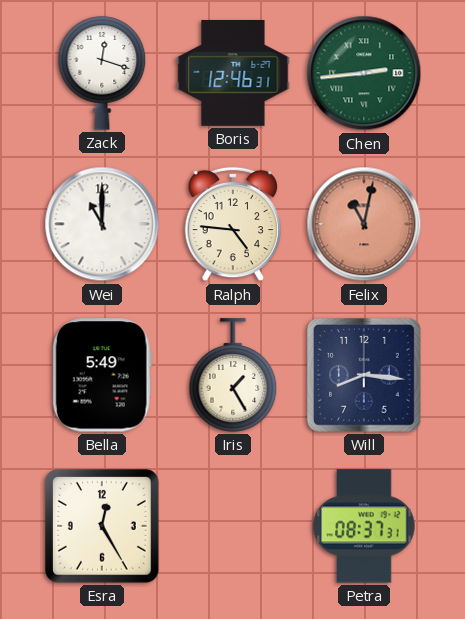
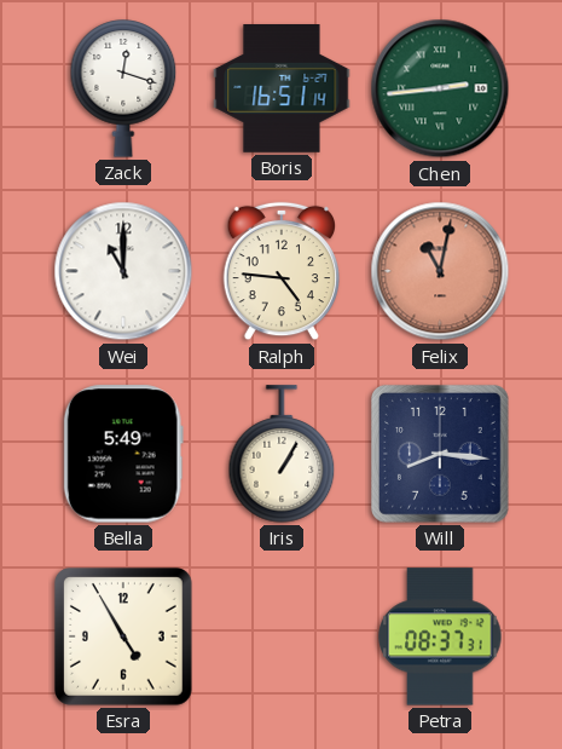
Boris: 12:46 -> 16:51 (282, 88)
Iris: 1:25 -> 1:05 (282, 454)
Esra: 12:25 -> 4:55 (123, 636)
